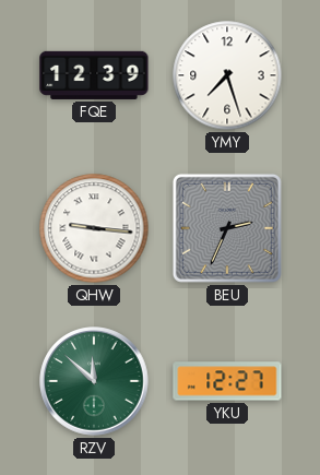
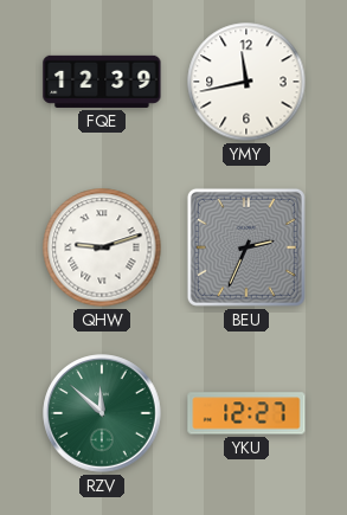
YMY: 7:27 -> 11:43 (246, 82)
QHW: 9:16 -> 9:12 (102, 247)
